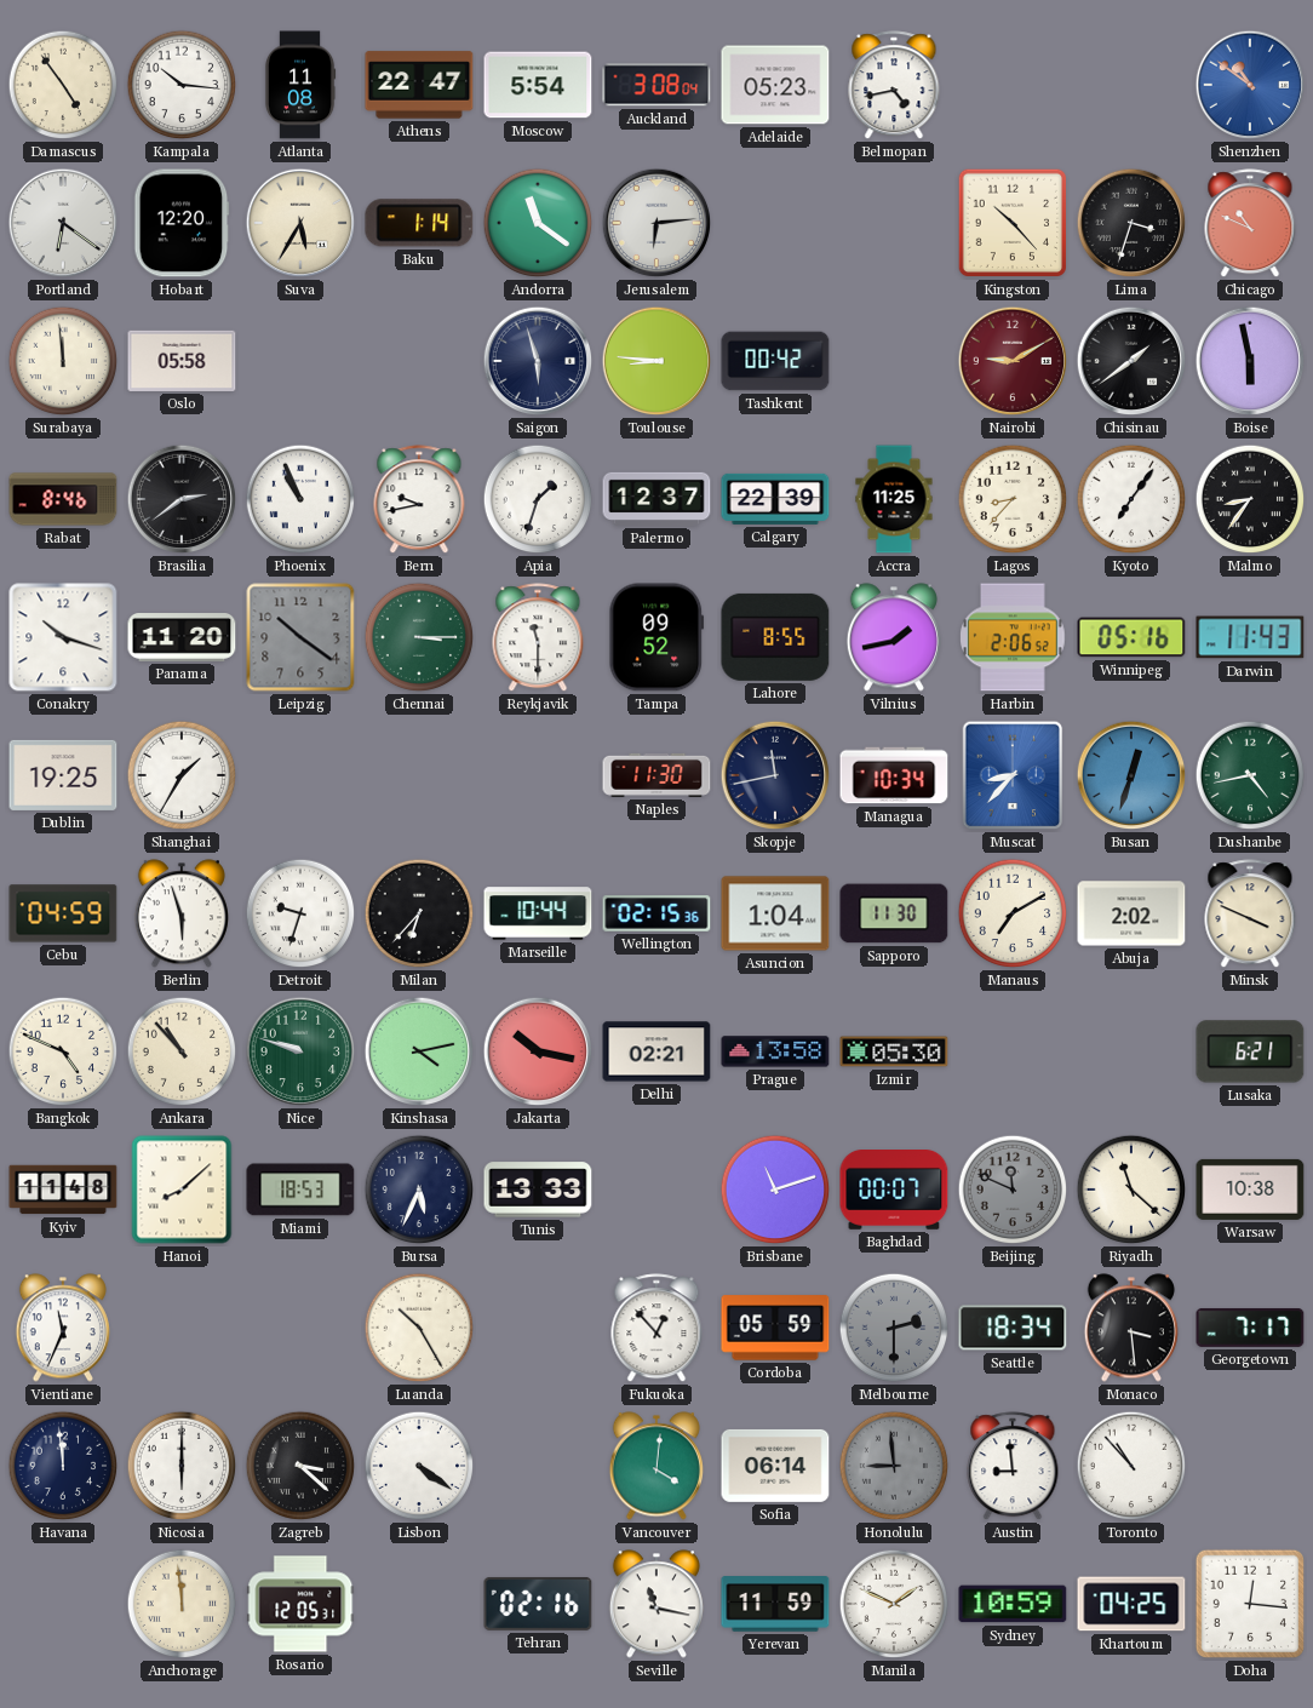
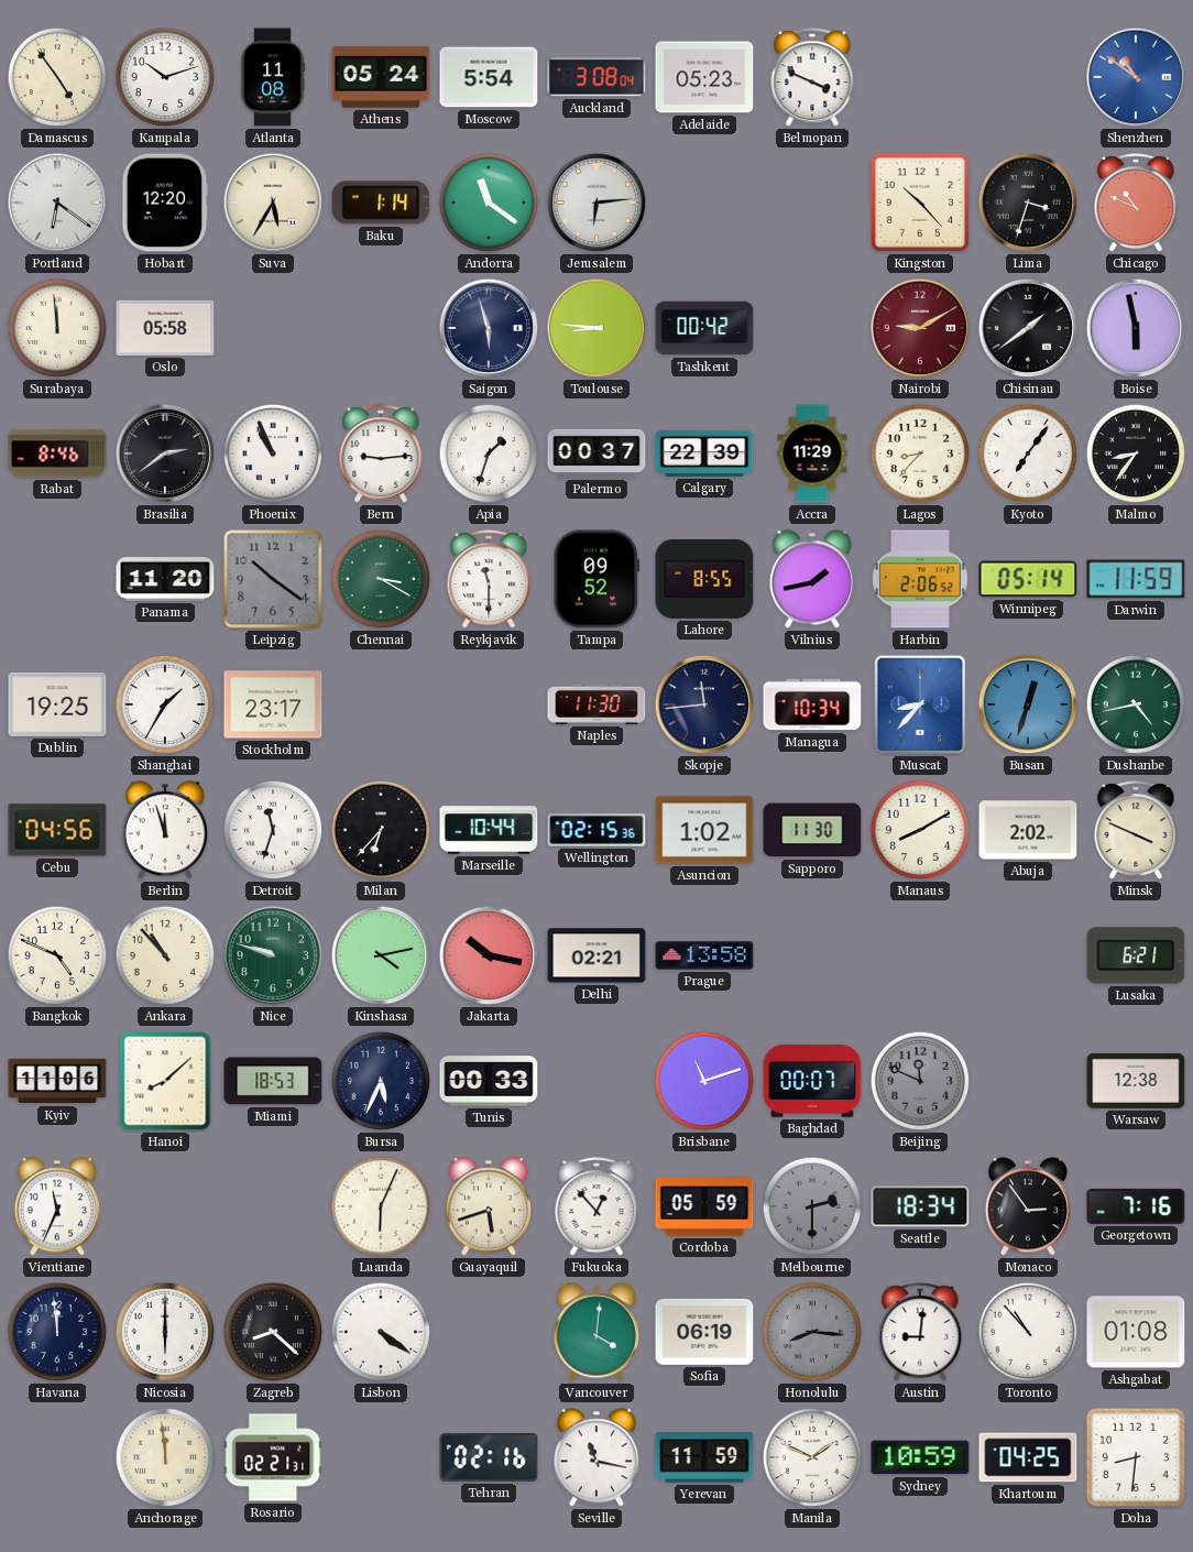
Kampala: 10:16 -> 10:12 (165, 77)
Athens: 22:47 -> 05:24 (381, 77)
Belmopan: 4:43 -> 3:49 (812, 78)
Bern: 9:43 -> 9:14 (381, 455)
Palermo: 12:37 -> 00:37 (596, 453)
Accra: 11:25 -> 11:29 (812, 453)
Conakry: 10:18 -> none (63, 637)
Chennai: 3:15 -> 3:20 (381, 579)
Winnipeg: 05:16 -> 05:14 (1028, 579)
Darwin: 11:43 -> 11:59 (1136, 579)
Stockholm: none -> 23:17 (273, 704)
Skopje: 11:43 -> 11:44 (704, 704)
Cebu: 04:59 -> 04:56 (57, 830)
Berlin: 5:57 -> 11:57 (165, 830)
Detroit: 9:33 -> 11:33 (273, 830)
Asuncion: 1:04 -> 1:02 (704, 830)
Manaus: 7:10 -> 8:10 (920, 830)
Izmir: 05:30 -> none (894, 1051)
Kyiv: 11:48 -> 11:06 (57, 1081)
Tunis: 13:33 -> 00:33 (489, 1081)
Riyadh: 11:22 -> none (1131, 1190)
Warsaw: 10:38 -> 12:38 (1136, 1081)
Luanda: 10:25 -> 6:04 (381, 1206)
Guayaquil: none -> 5:42 (489, 1206)
Monaco: 3:29 -> 2:54 (1028, 1206)
Georgetown: 7:17 -> 7:16 (1136, 1206)
Zagreb: 3:22 -> 8:22 (273, 1332)
Sofia: 06:14 -> 06:19 (704, 1332)
Honolulu: 8:59 -> 8:16 (812, 1332)
Austin: 8:59 -> 9:01 (920, 1333)
Ashgabat: none -> 01:08 (1136, 1332)
Rosario: 12:05 -> 02:21 (273, 1457)
Doha: 12:16 -> 8:31 (1136, 1457)
